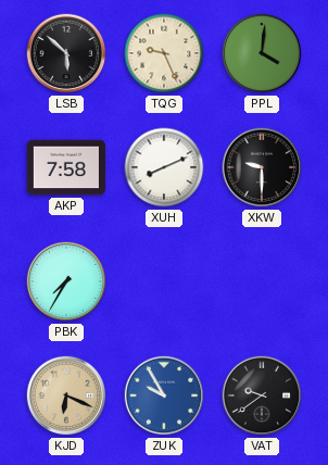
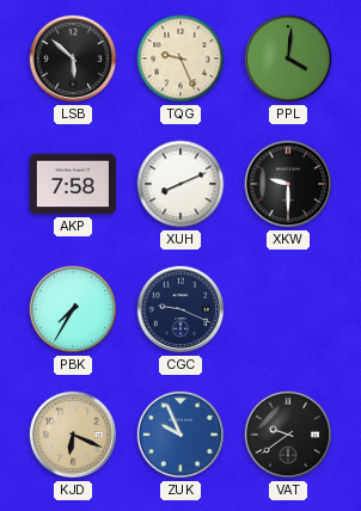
CGC: none -> 9:19 (180, 309)
ZUK: 9:55 -> 9:56 (180, 435)
